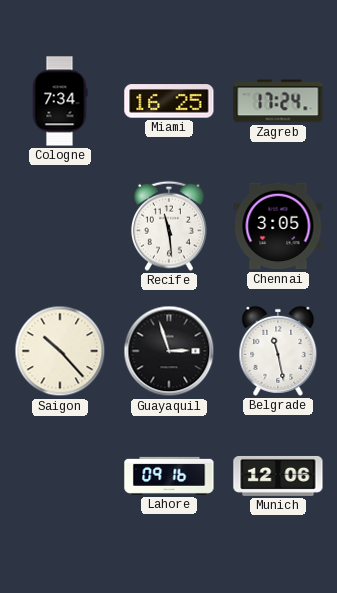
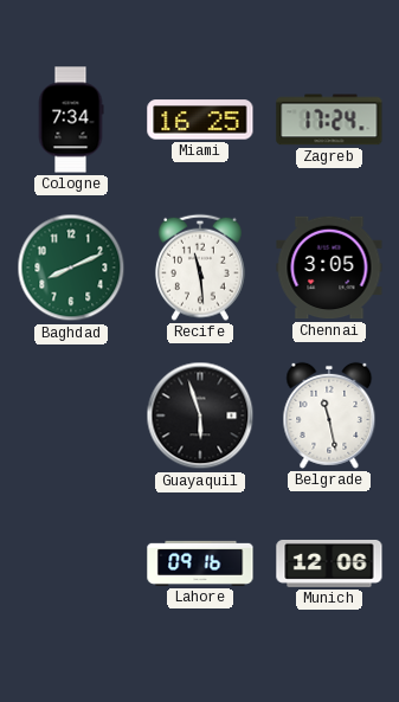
Baghdad: none -> 8:11 (71, 268)
Saigon: 10:23 -> none (60, 351)
Guayaquil: 2:57 -> 5:57 (200, 416)
